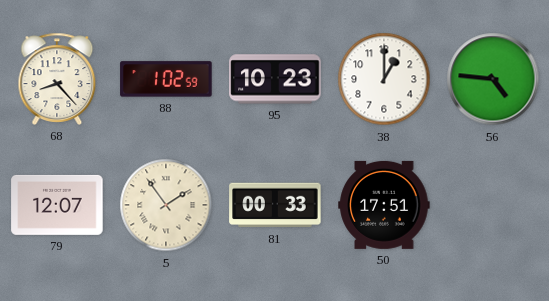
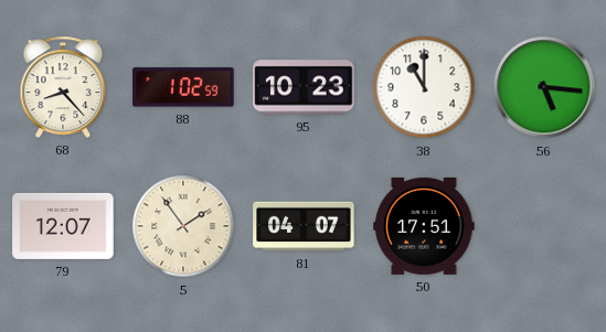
38: 1:00 -> 11:00 (424, 87)
56: 4:46 -> 5:16 (544, 87)
81: 00:33 -> 04:07 (304, 226)
